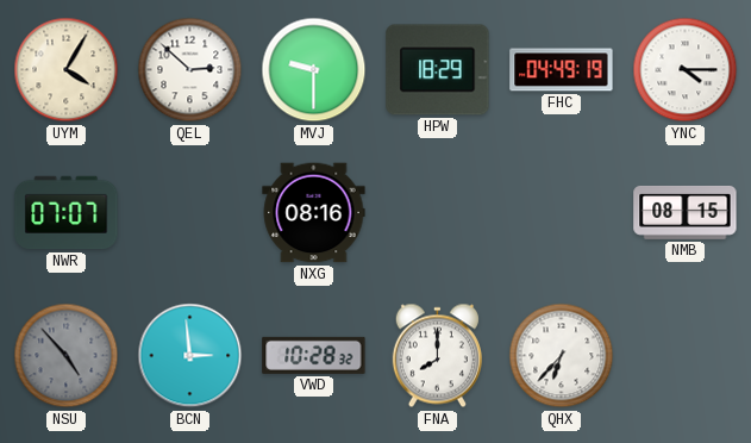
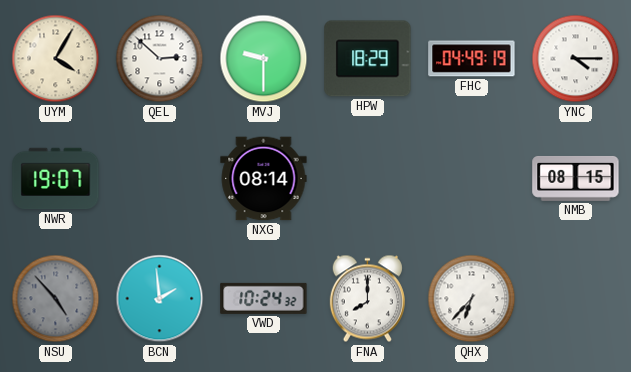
NWR: 07:07 -> 19:07 (56, 179)
NXG: 08:16 -> 08:14 (264, 179)
BCN: 2:59 -> 1:59 (160, 299)
VWD: 10:28 -> 10:24 (264, 298)
